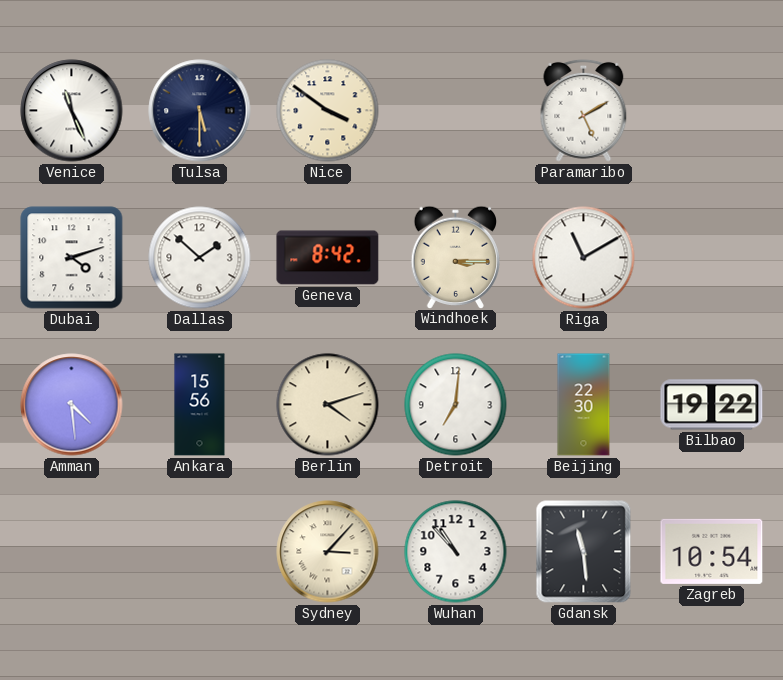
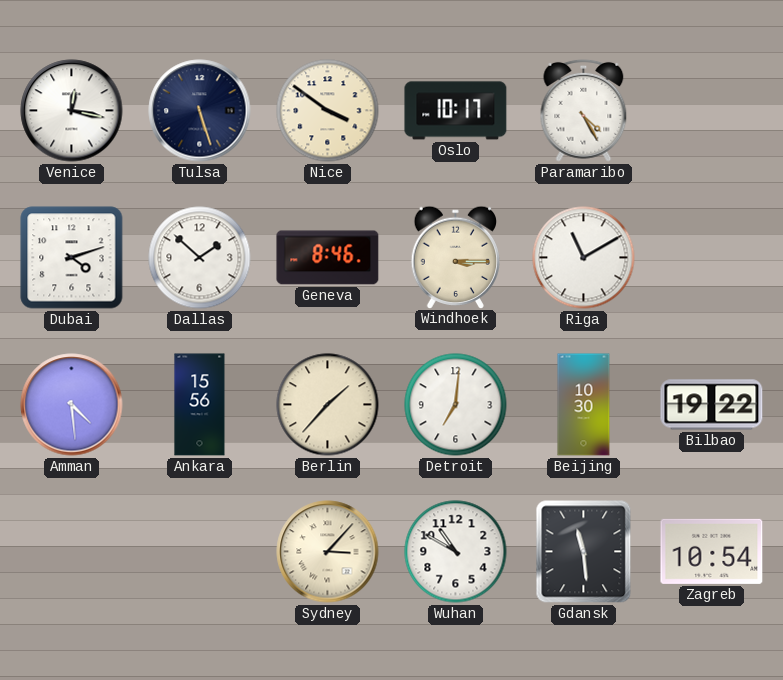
Venice: 11:26 -> 12:17 (72, 111)
Tulsa: 5:30 -> 5:27 (200, 111)
Oslo: none -> 10:17 (456, 111)
Paramaribo: 5:10 -> 4:25 (584, 110)
Geneva: 8:42 -> 8:46 (328, 258)
Berlin: 4:12 -> 1:37 (328, 405)
Beijing: 22:30 -> 10:30 (584, 405)
Wuhan: 10:53 -> 10:50 (456, 552)
